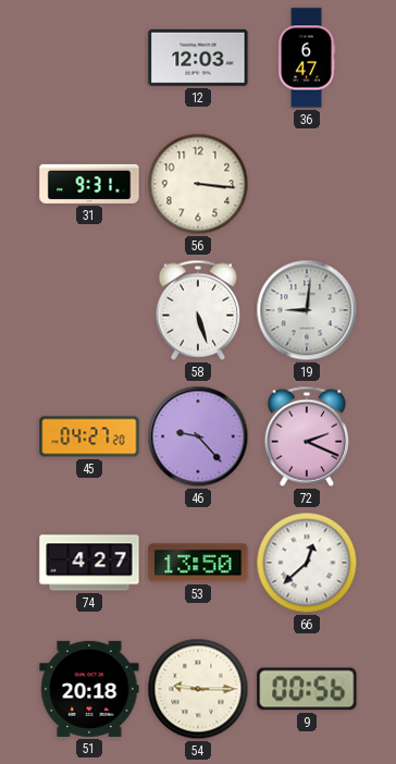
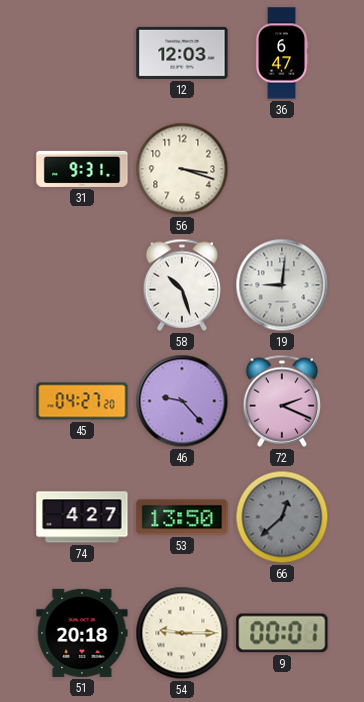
56: 3:16 -> 3:18 (182, 169)
58: 5:27 -> 10:27 (181, 285)
66 dial: white -> grey (282, 517)
9: 00:56 -> 00:01 (282, 633)
